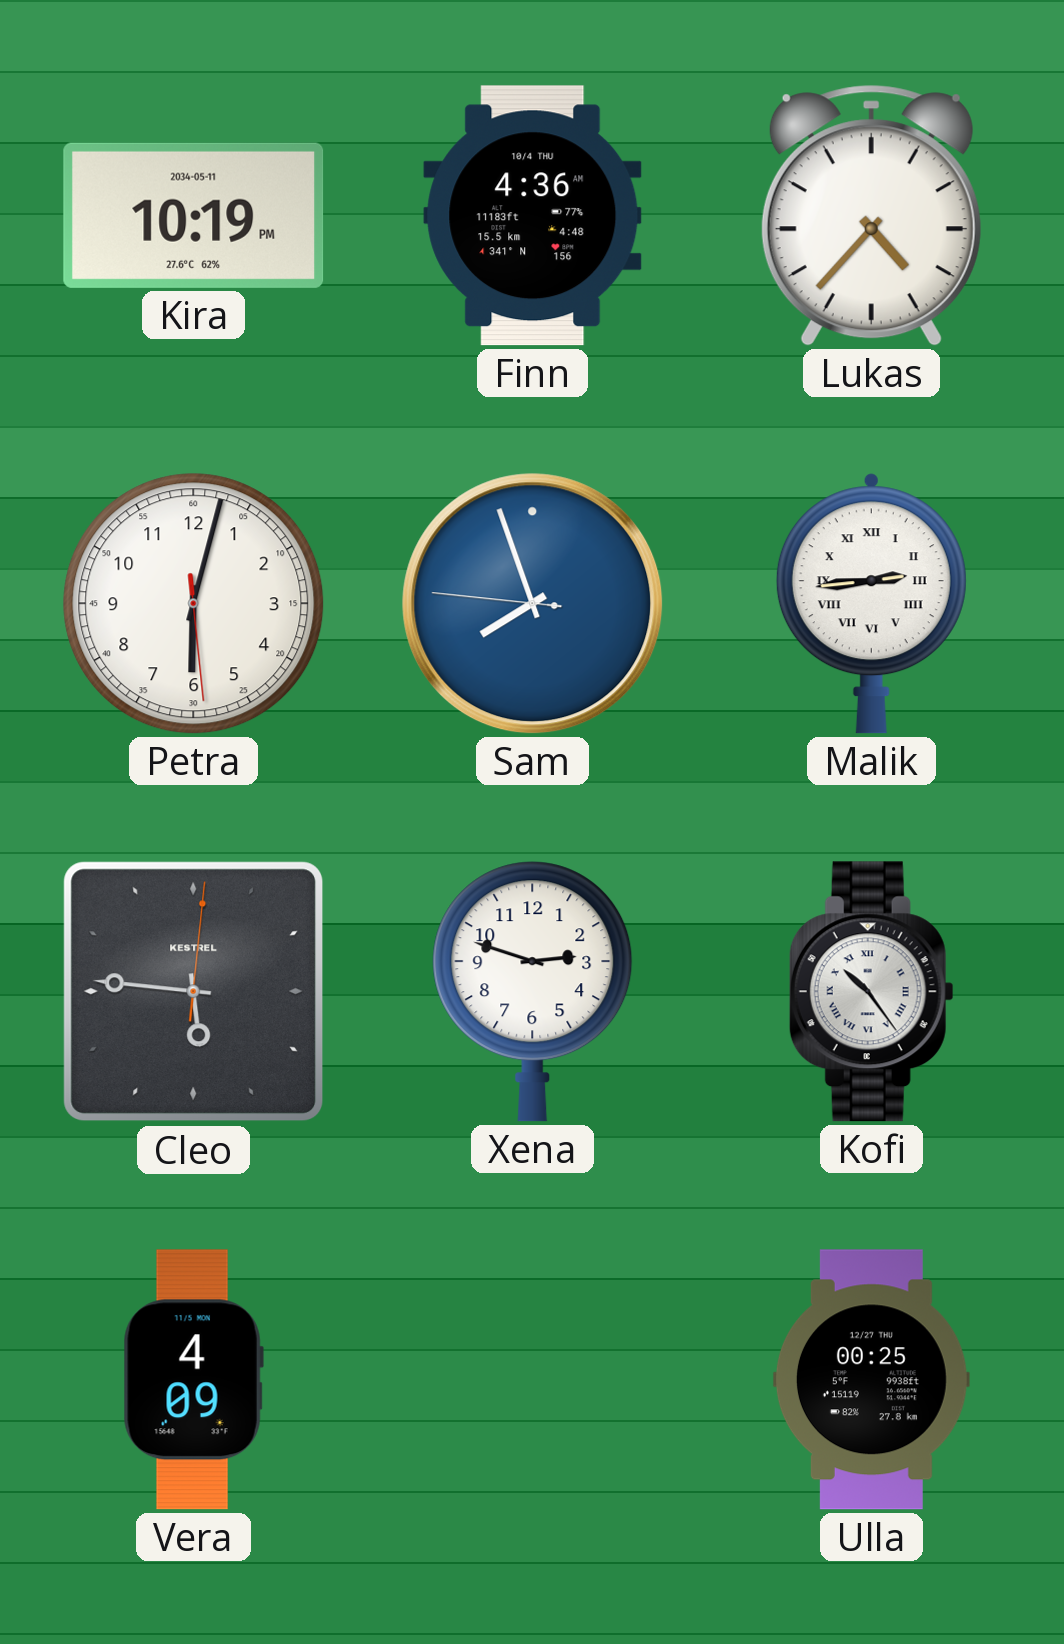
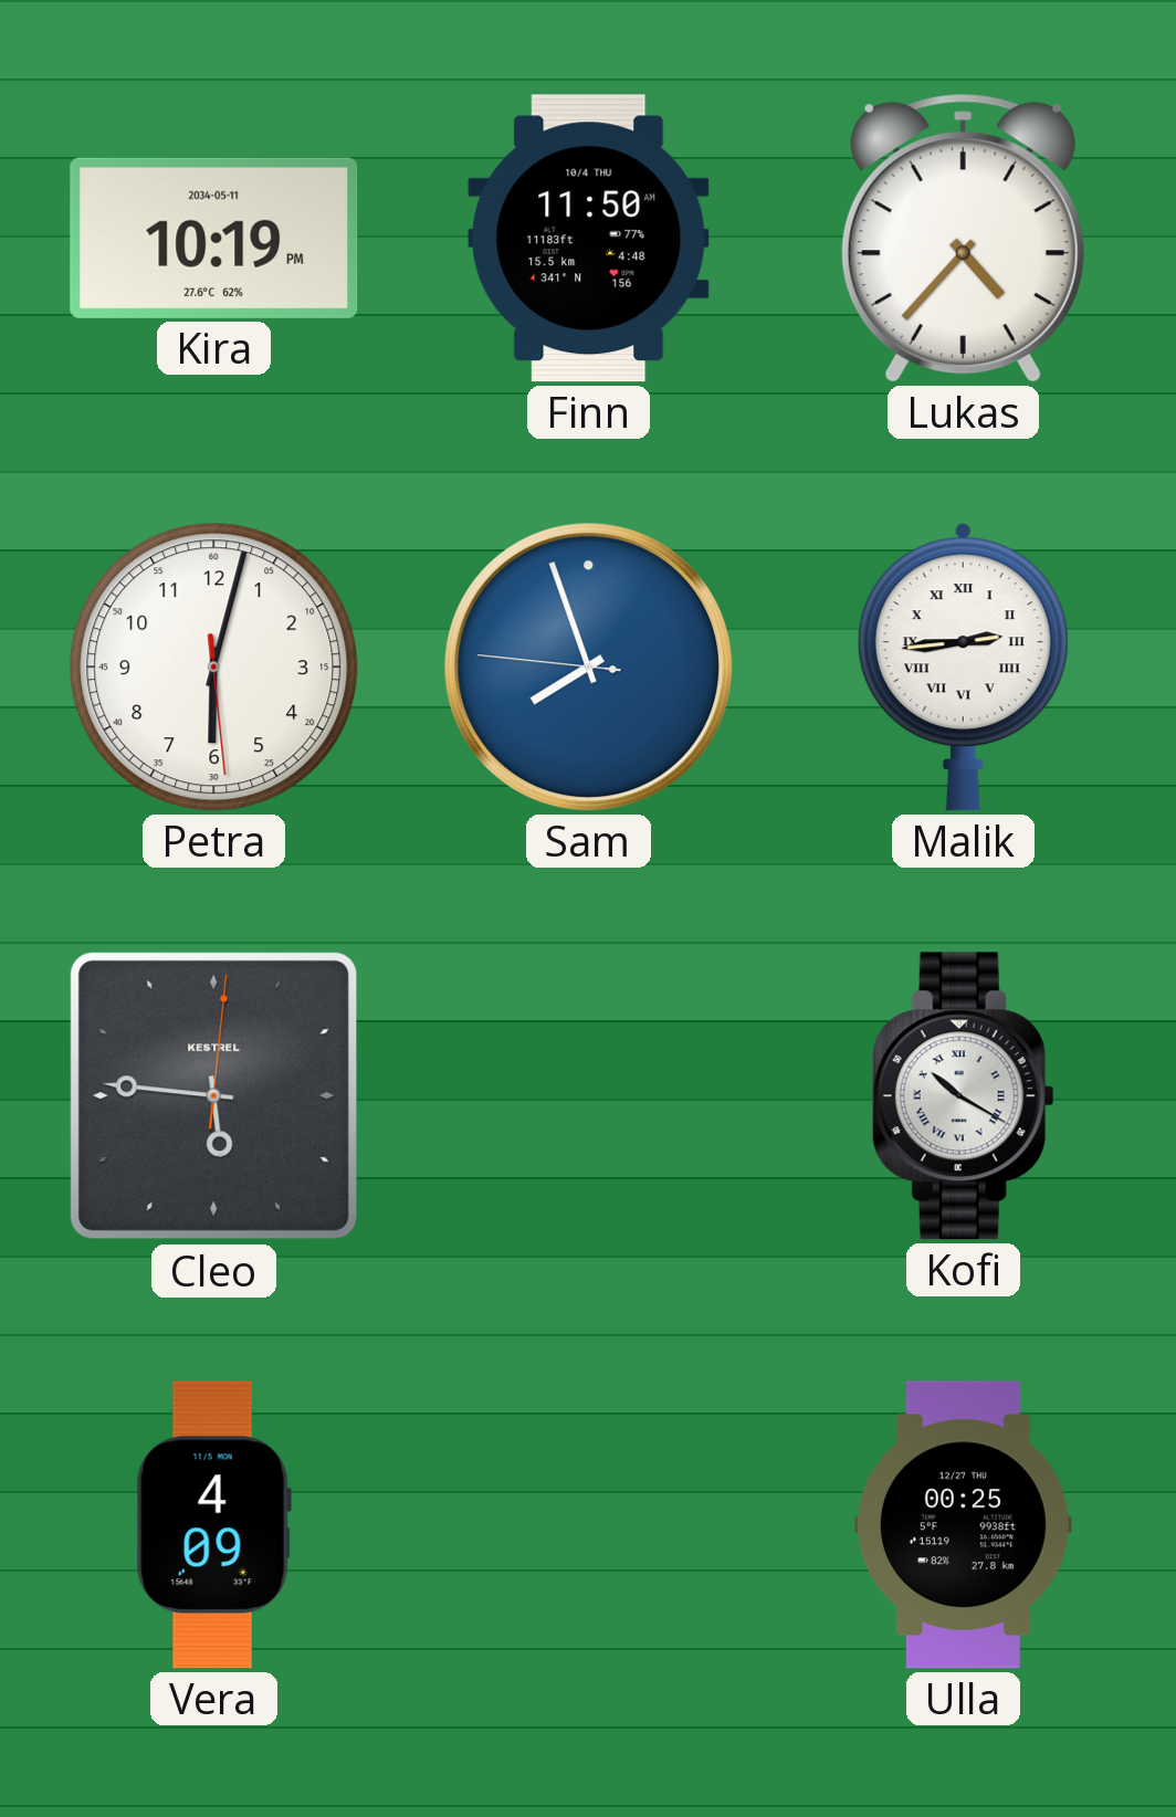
Finn: 4:36 -> 11:50 (589, 239)
Xena: 2:48 -> none (533, 992)
Kofi: 10:24 -> 10:20 (963, 1096)
